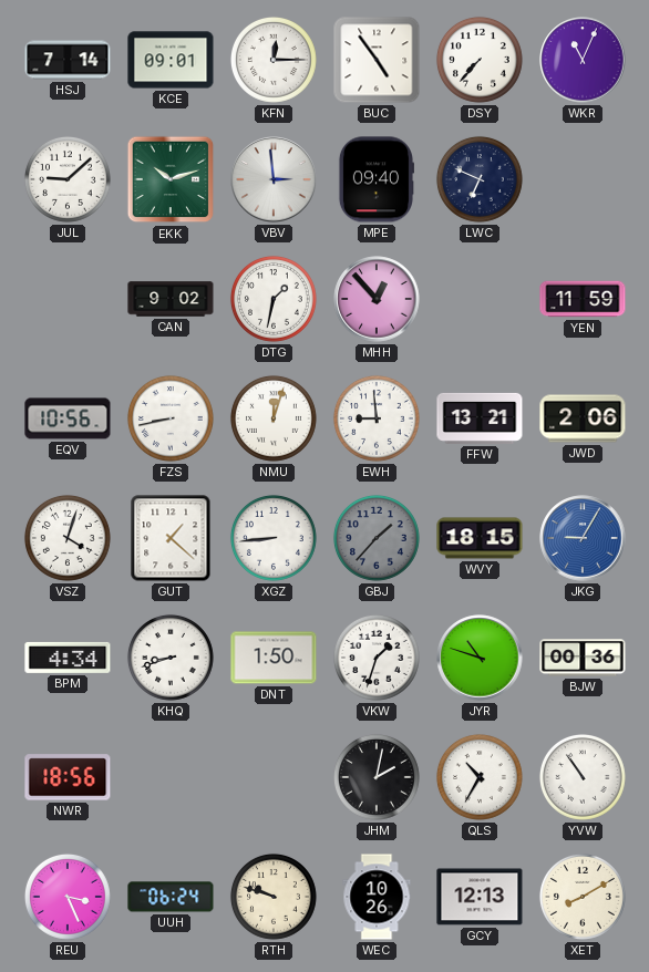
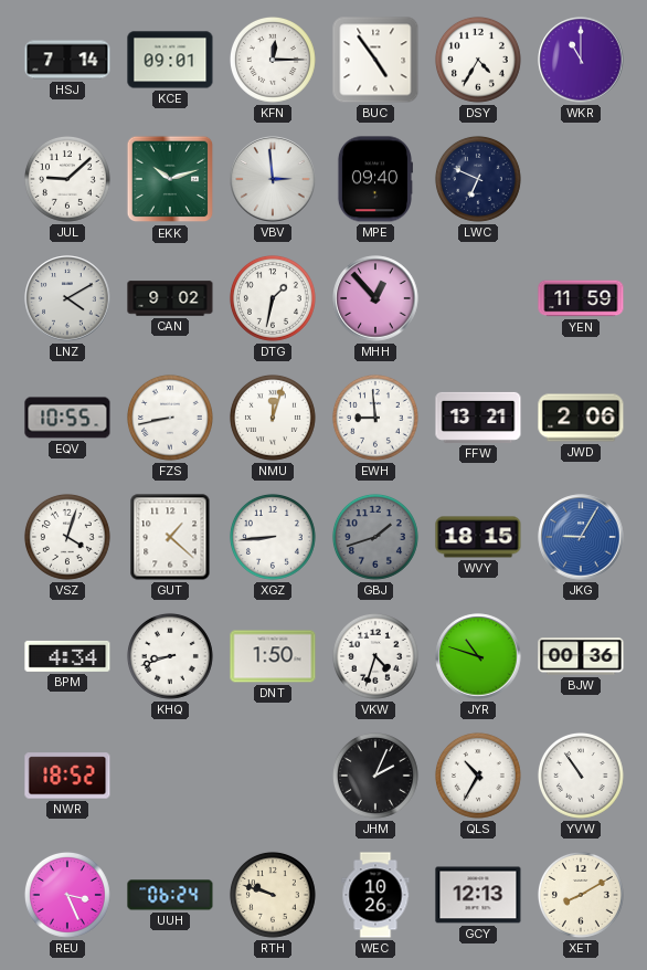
DSY: 7:37 -> 4:35 (478, 60)
WKR: 11:04 -> 11:00 (581, 60)
LNZ: none -> 4:10 (67, 298)
EQV: 10:56 -> 10:55 (67, 418)
GBJ: 1:37 -> 1:42 (375, 537)
VKW: 1:33 -> 4:33 (375, 656)
NWR: 18:56 -> 18:52 (67, 776)
JHM: 2:02 -> 2:04 (375, 776)
